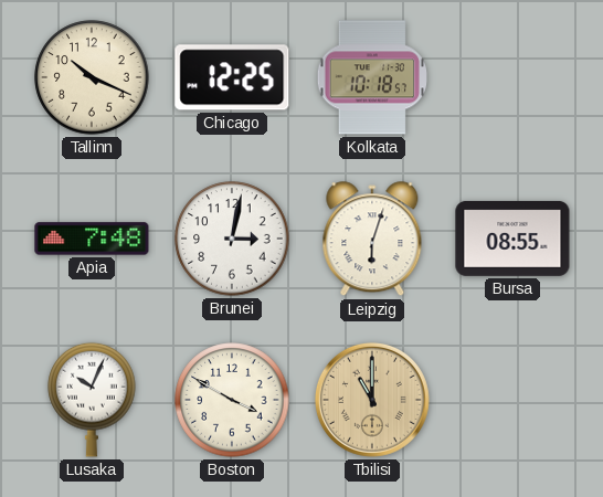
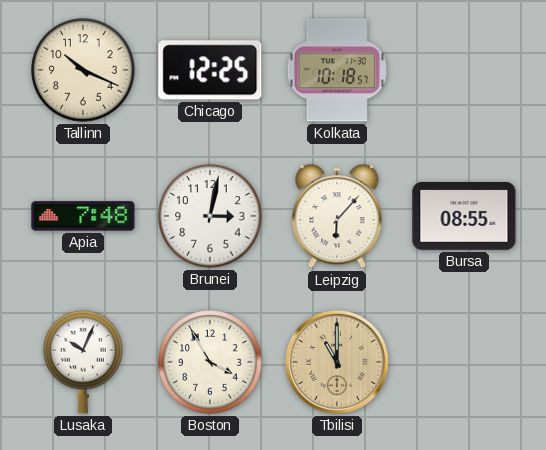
Leipzig: 6:03 -> 6:07 (337, 217)
Boston: 3:50 -> 3:55 (210, 362)
